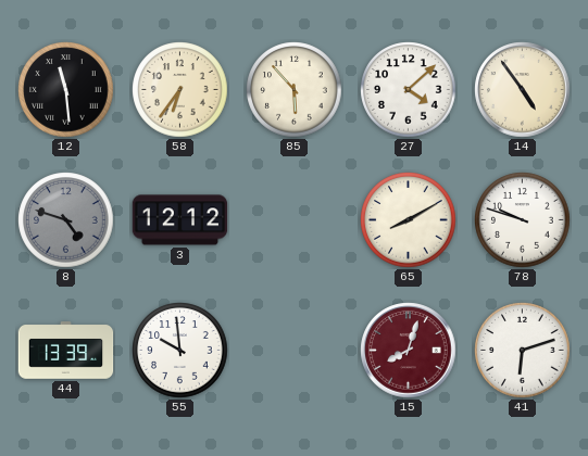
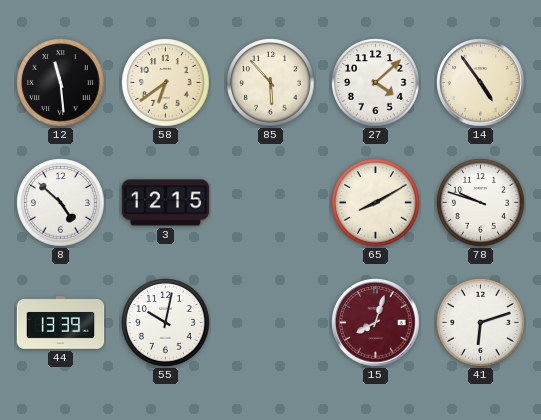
58: 6:36 -> 6:39 (166, 83)
8: 4:48 -> 4:52 (61, 203)
8 dial: grey -> white (61, 203)
3: 12:12 -> 12:15 (166, 203)
55: 9:59 -> 10:02 (166, 323)
